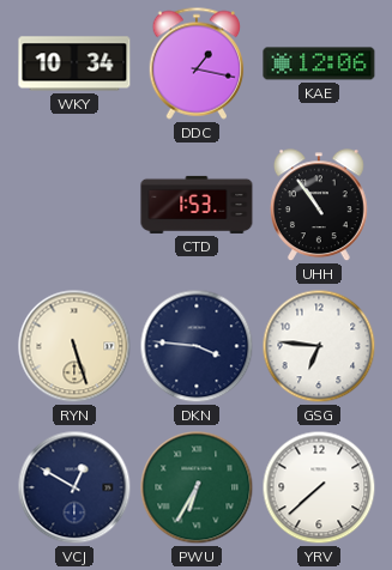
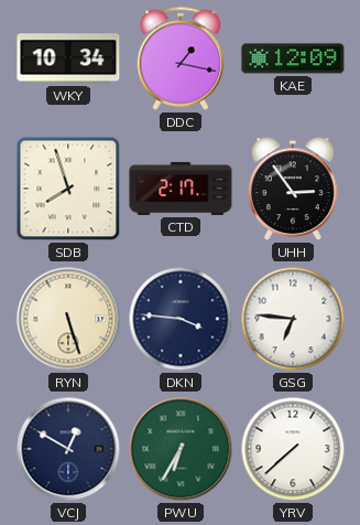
KAE: 12:06 -> 12:09 (293, 58)
SDB: none -> 7:57 (68, 189)
CTD: 1:53 -> 2:17 (181, 189)
UHH: 10:54 -> 2:54 (293, 190)
